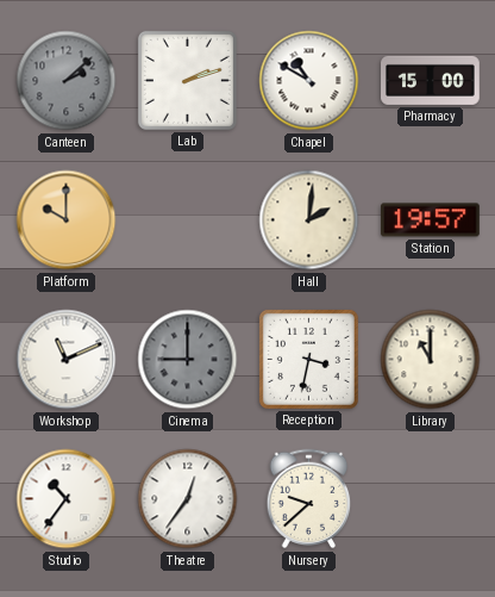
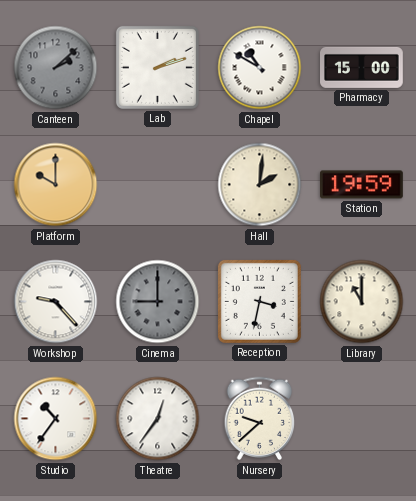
Station: 19:57 -> 19:59 (362, 185)
Workshop: 11:11 -> 9:23 (56, 302)
